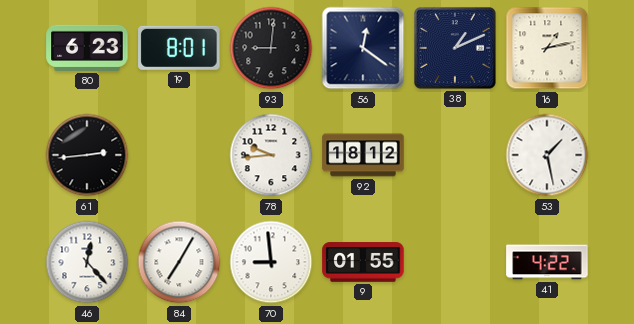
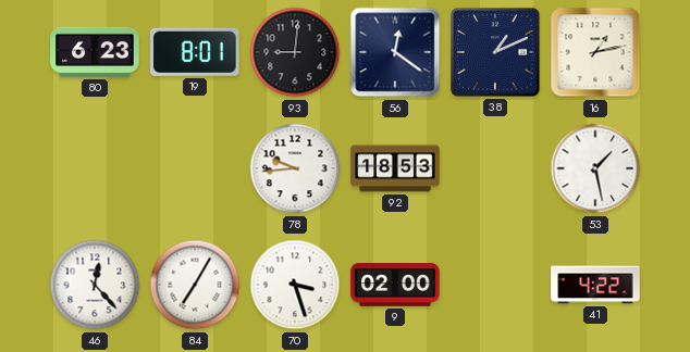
61: 2:44 -> none (87, 155)
92: 18:12 -> 18:53 (395, 168)
70: 8:59 -> 3:27 (295, 285)
9: 01:55 -> 02:00 (395, 285)
